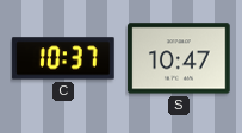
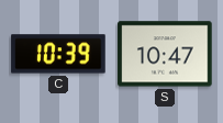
C: 10:37 -> 10:39 (58, 54)
